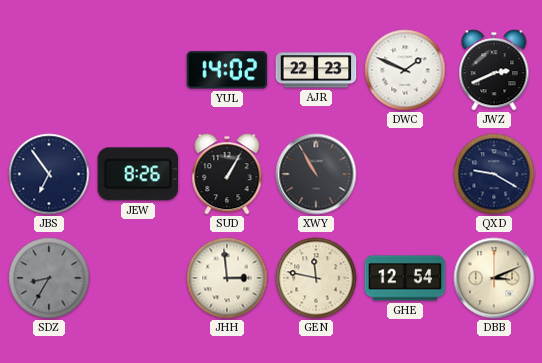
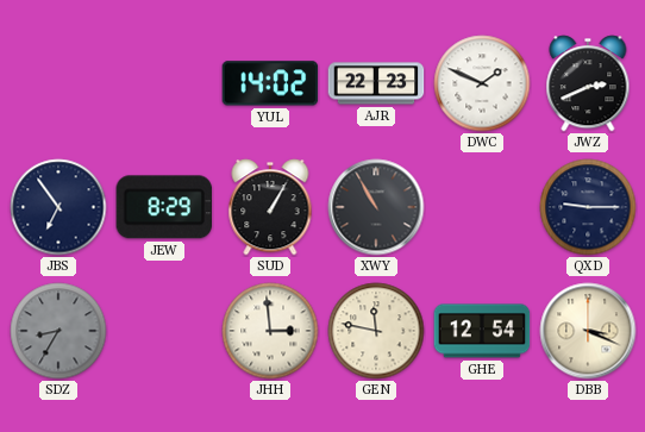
JEW: 8:26 -> 8:29 (164, 207)
QXD: 9:20 -> 9:15 (588, 207)
DBB: 3:11 -> 3:19 (588, 331)
